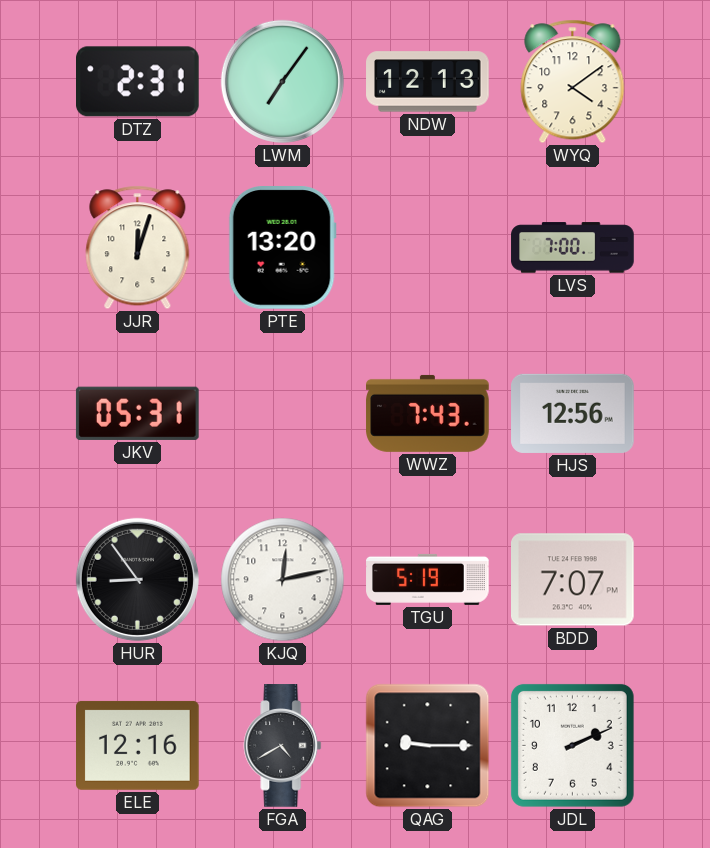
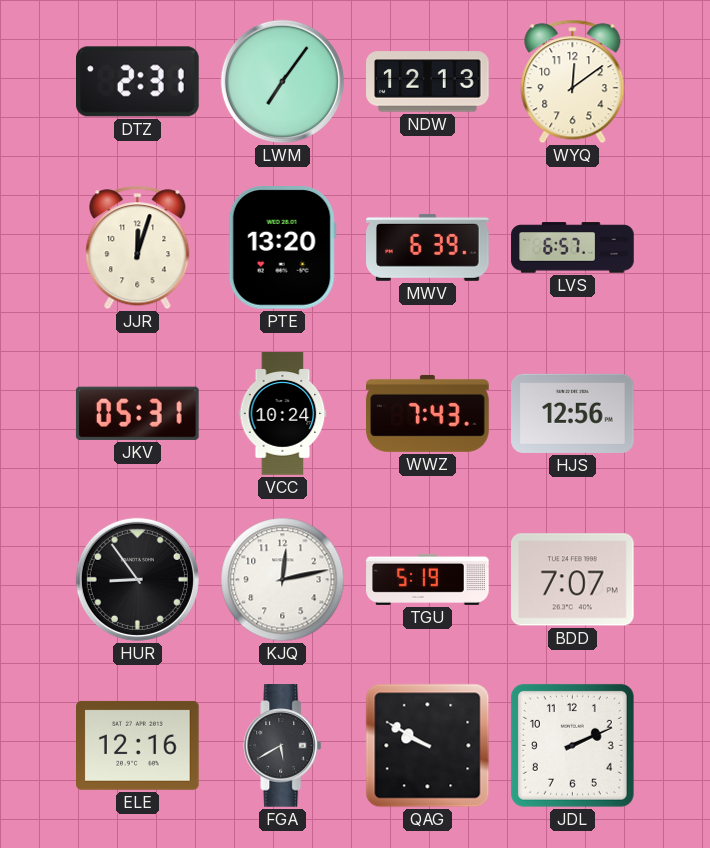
WYQ: 4:09 -> 12:09 (573, 82)
MWV: none -> 6:39 (428, 247)
LVS: 7:00 -> 6:57 (573, 248)
VCC: none -> 10:24 (283, 414)
FGA: 4:40 -> 5:40 (283, 746)
QAG: 9:15 -> 9:50 (428, 746)
